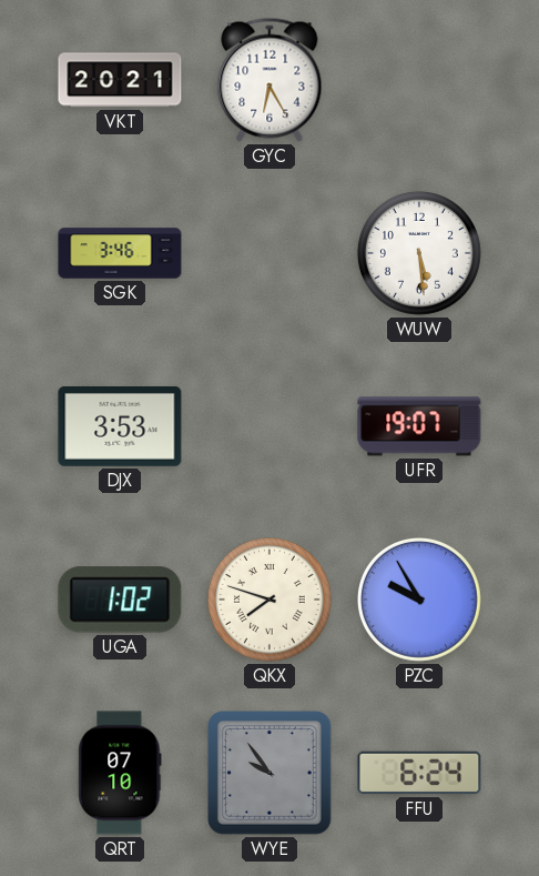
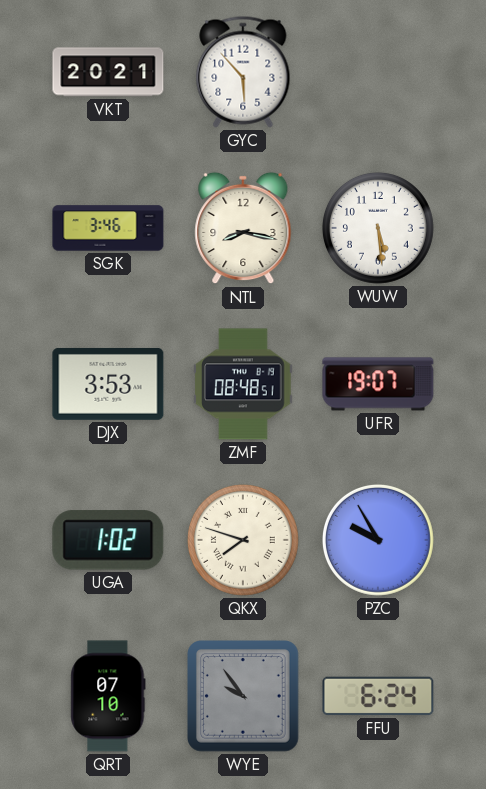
GYC: 6:25 -> 5:53 (243, 72)
NTL: none -> 8:17 (243, 228)
ZMF: none -> 08:48 (243, 384)
